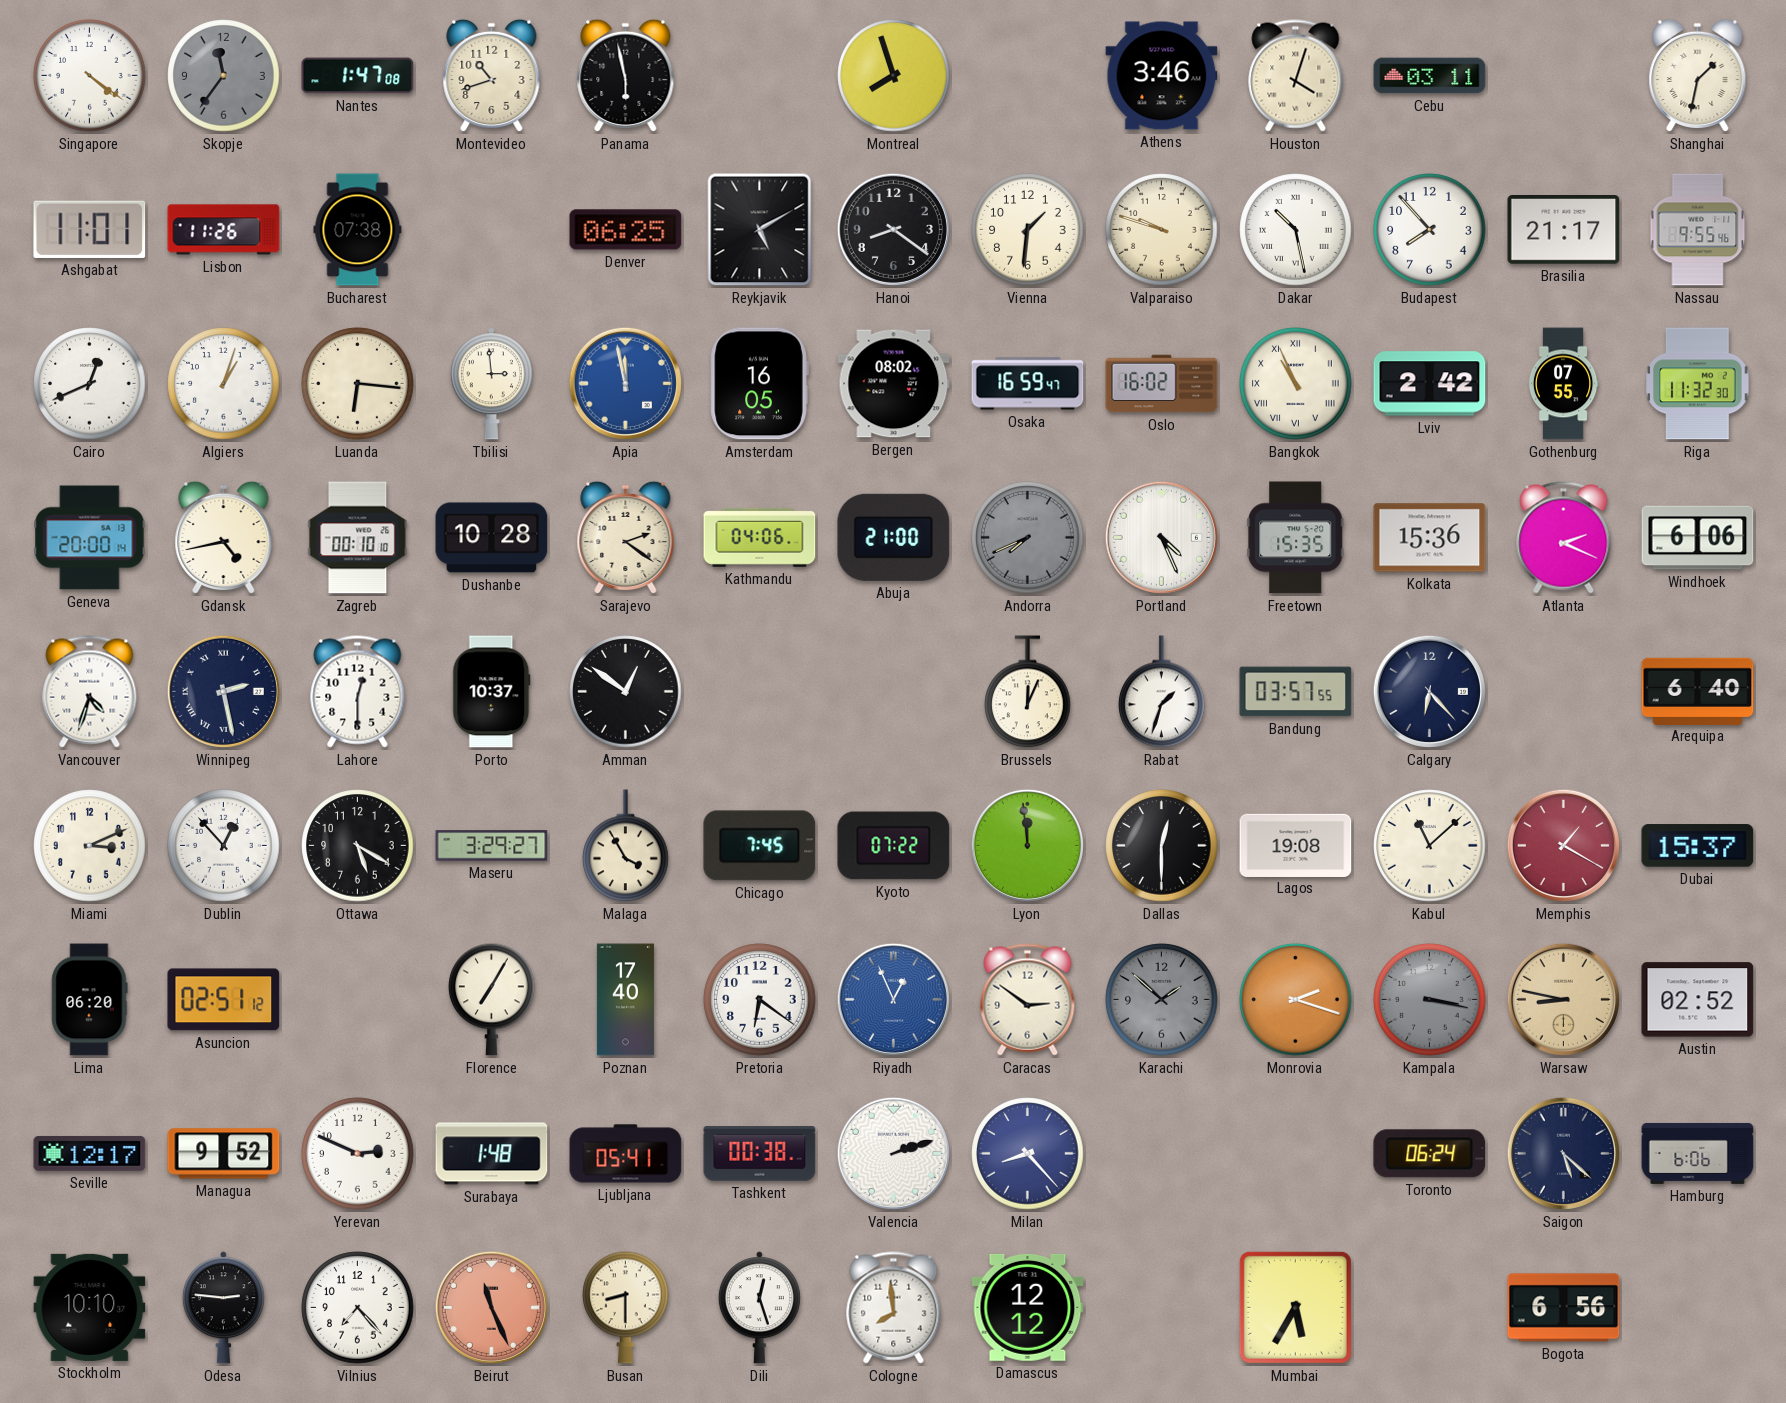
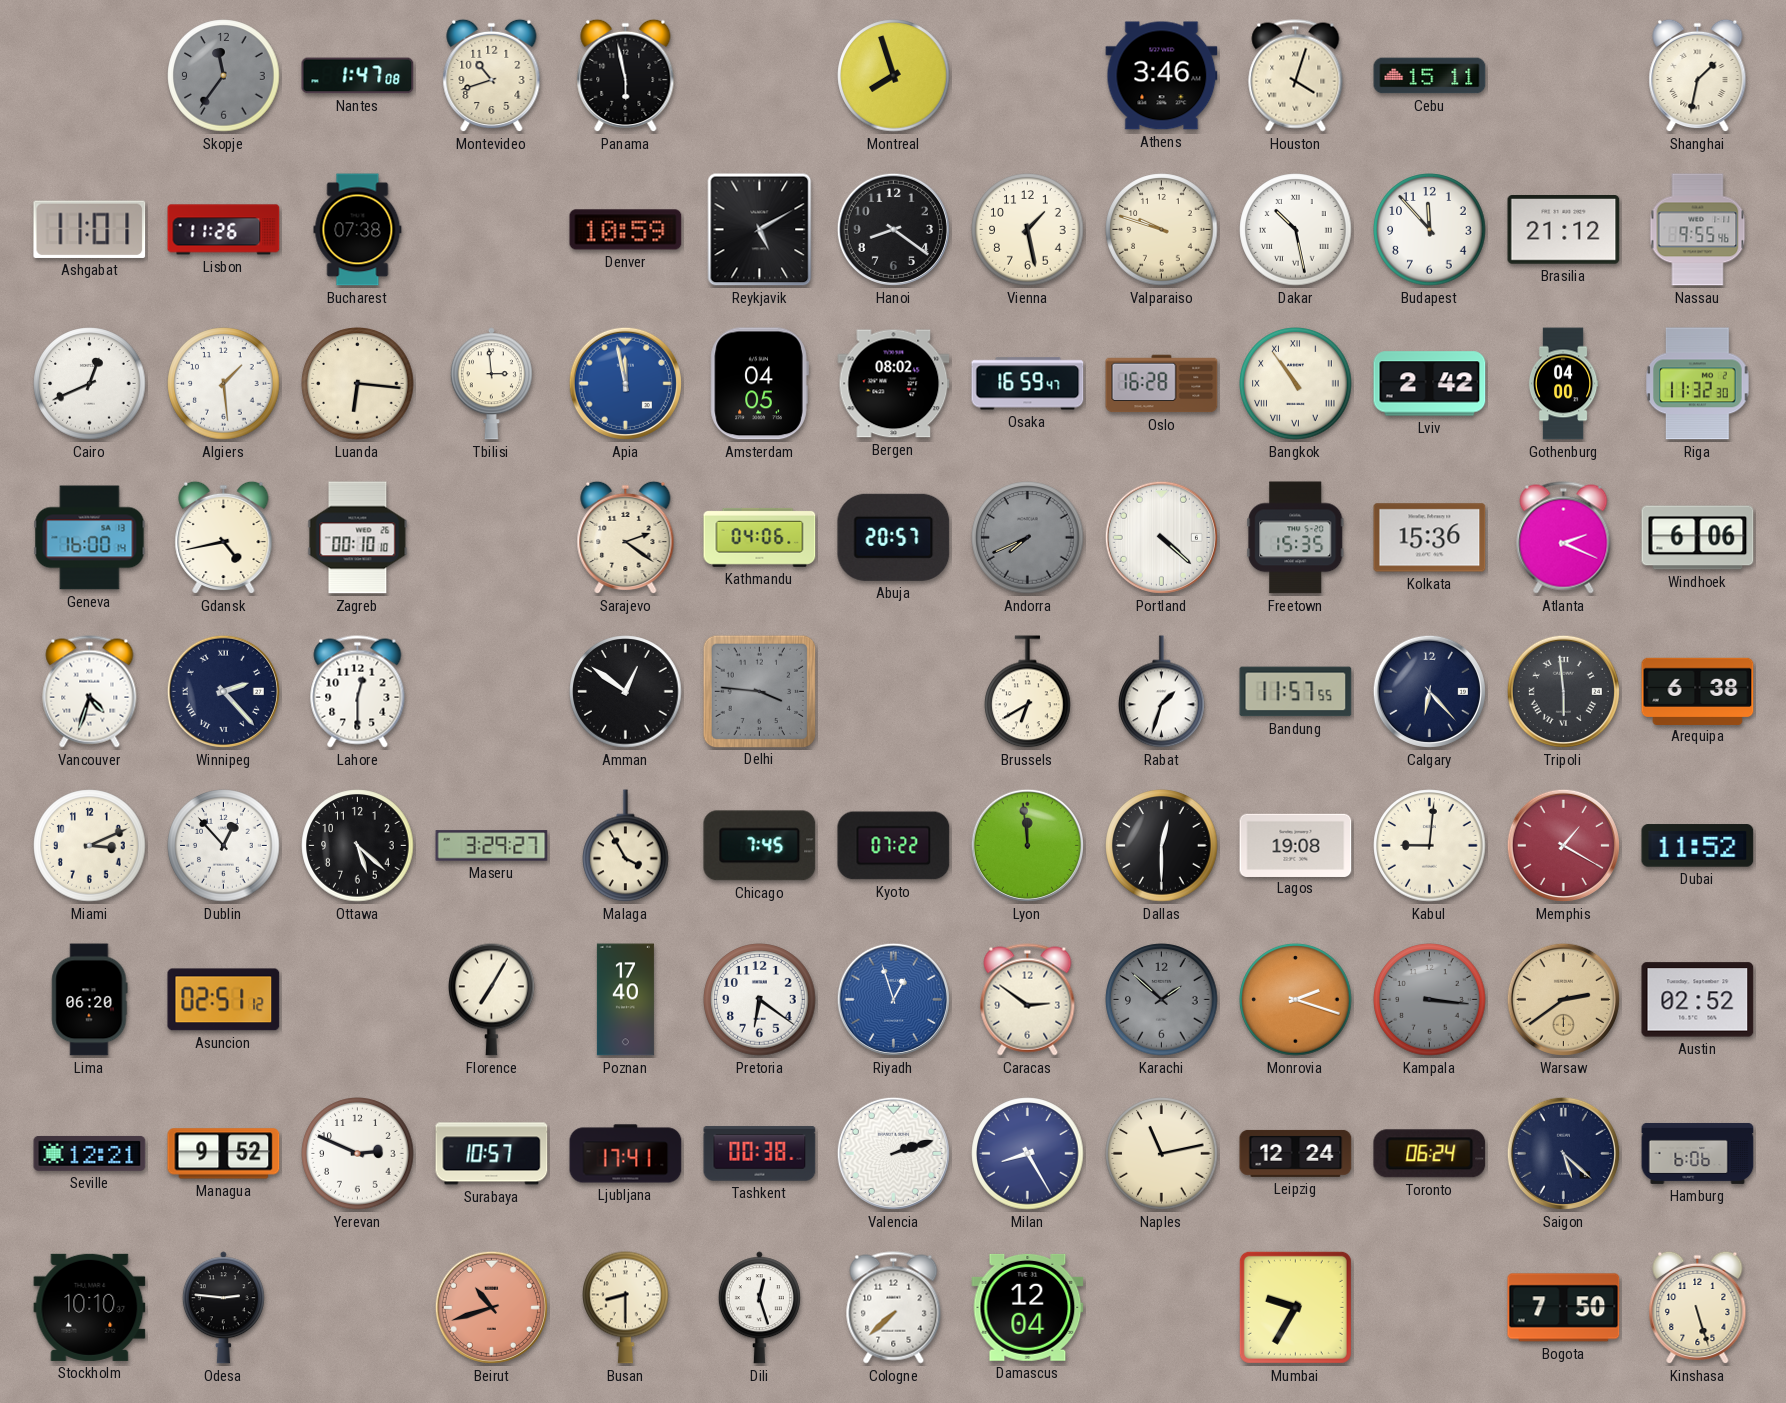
Singapore: 4:21 -> none (90, 76)
Cebu: 03:11 -> 15:11 (1430, 76)
Denver: 06:25 -> 10:59 (626, 230)
Vienna: 1:31 -> 1:28 (1028, 230)
Budapest: 7:53 -> 11:53 (1430, 230)
Brasilia: 21:17 -> 21:12 (1564, 230)
Algiers: 1:03 -> 1:29 (224, 384)
Amsterdam: 16:05 -> 04:05 (759, 384)
Oslo: 16:02 -> 16:28 (1162, 384)
Bangkok: 10:56 -> 10:54 (1296, 384)
Gothenburg: 07:55 -> 04:00 (1563, 384)
Geneva: 20:00 -> 16:00 (90, 538)
Dushanbe: 10:28 -> none (492, 538)
Abuja: 21:00 -> 20:57 (894, 537)
Portland: 4:26 -> 4:22 (1161, 537)
Winnipeg: 2:28 -> 2:23 (223, 691)
Porto: 10:37 -> none (492, 692)
Delhi: none -> 3:46 (759, 691)
Brussels: 12:04 -> 6:40 (1028, 692)
Bandung: 03:57 -> 11:57 (1296, 692)
Tripoli: none -> 5:59 (1563, 691)
Arequipa: 6:40 -> 6:38 (1698, 691)
Ottawa: 5:20 -> 5:22 (358, 846)
Kabul: 11:08 -> 9:01 (1430, 846)
Dubai: 15:37 -> 11:52 (1698, 846)
Riyadh: 12:56 -> 12:57 (893, 999)
Kampala: 3:17 -> 3:16 (1430, 1000)
Warsaw: 8:47 -> 2:39 (1563, 999)
Seville: 12:17 -> 12:21 (90, 1153)
Surabaya: 1:48 -> 10:57 (492, 1154)
Ljubljana: 05:41 -> 17:41 (626, 1154)
Milan: 8:23 -> 8:25 (1028, 1154)
Naples: none -> 11:13 (1162, 1154)
Leipzig: none -> 12:24 (1296, 1153)
Vilnius: 7:23 -> none (358, 1308)
Beirut: 11:26 -> 10:42 (491, 1307)
Cologne: 7:59 -> 7:38 (894, 1308)
Damascus: 12:12 -> 12:04 (1028, 1307)
Mumbai: 5:35 -> 9:35 (1295, 1307)
Bogota: 6:56 -> 7:50 (1564, 1308)
Kinshasa: none -> 5:27 (1698, 1308)
